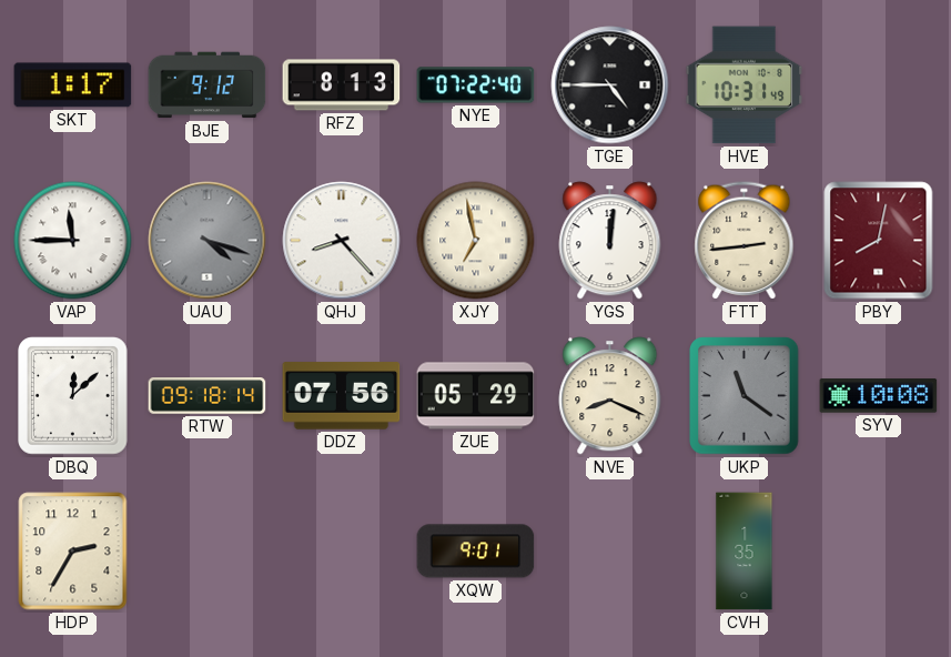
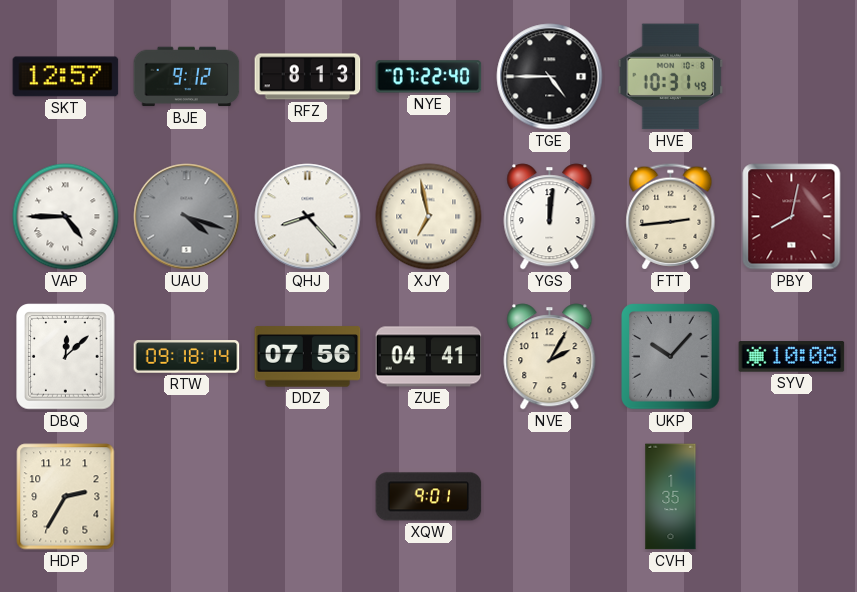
SKT: 1:17 -> 12:57 (66, 77)
VAP: 11:45 -> 4:45 (66, 217)
ZUE: 05:29 -> 04:41 (429, 357)
NVE: 8:19 -> 2:05 (550, 357)
UKP: 11:21 -> 10:07 (671, 357)
